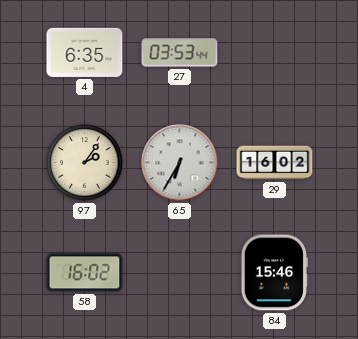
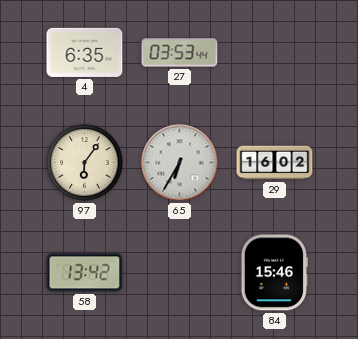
97: 2:06 -> 6:06 (85, 163)
58: 16:02 -> 13:42 (85, 273)
